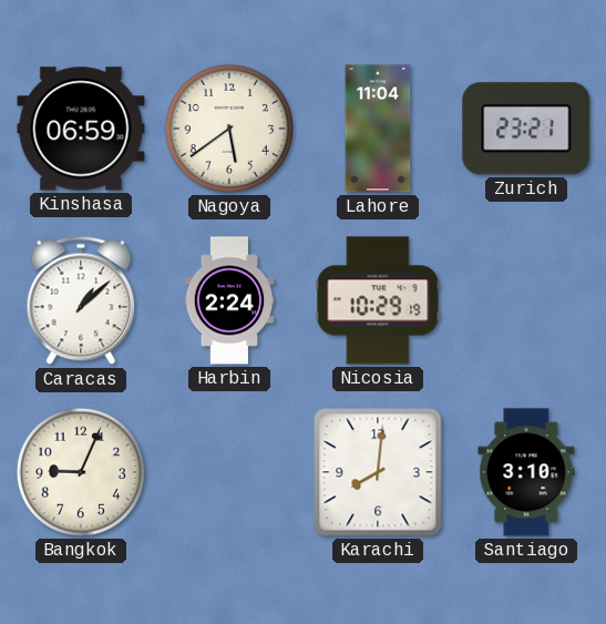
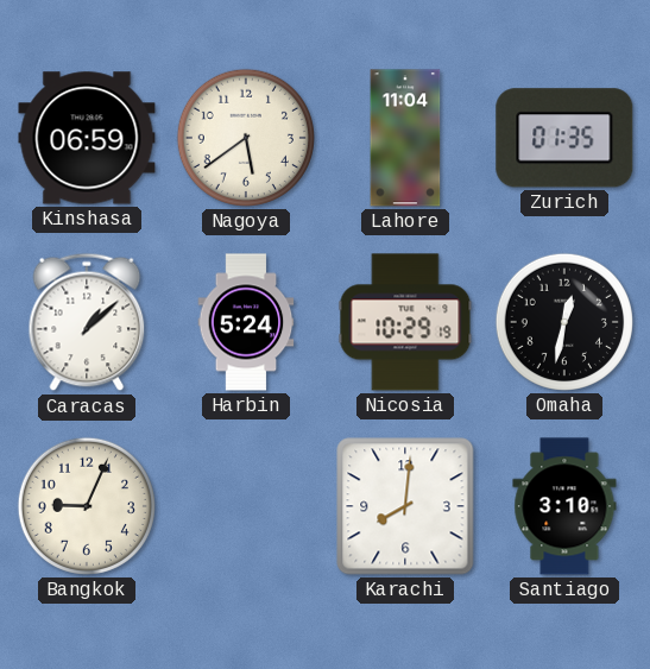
Zurich: 23:21 -> 01:35 (564, 138)
Harbin: 2:24 -> 5:24 (246, 322)
Omaha: none -> 12:32 (564, 322)
